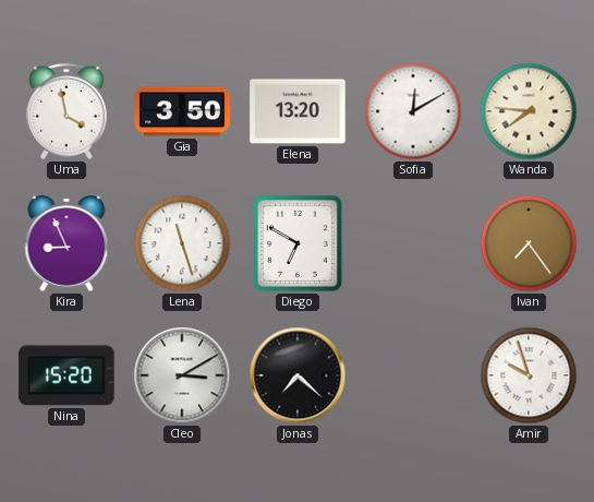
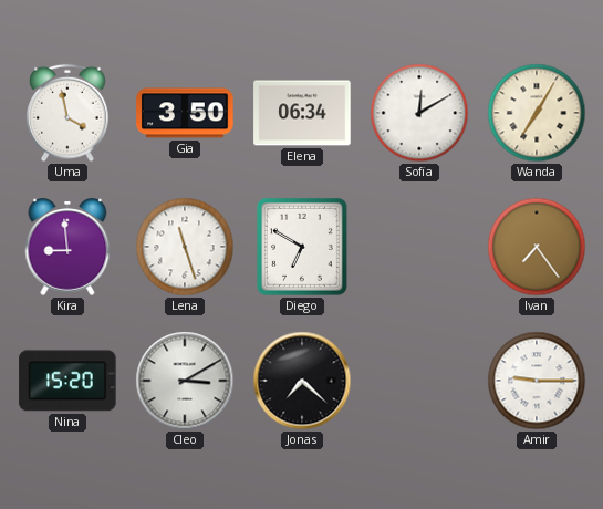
Elena: 13:20 -> 06:34 (302, 113)
Wanda: 7:46 -> 7:05 (537, 113)
Kira: 8:56 -> 8:59 (67, 248)
Amir: 9:57 -> 9:15 (537, 381)
